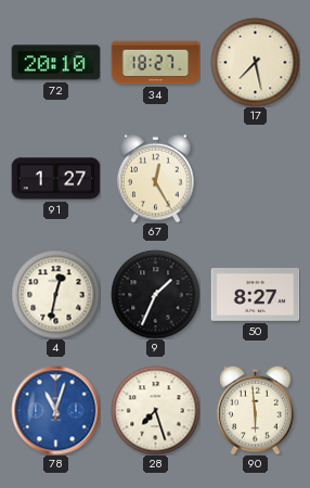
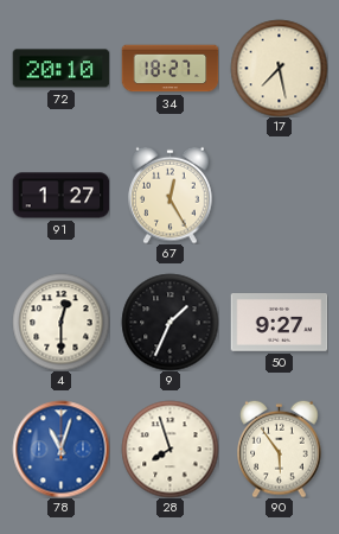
4: 12:32 -> 12:30 (60, 322)
50: 8:27 -> 9:27 (279, 323)
28: 7:27 -> 7:57 (170, 449)
90: 5:59 -> 5:54 (280, 449)
